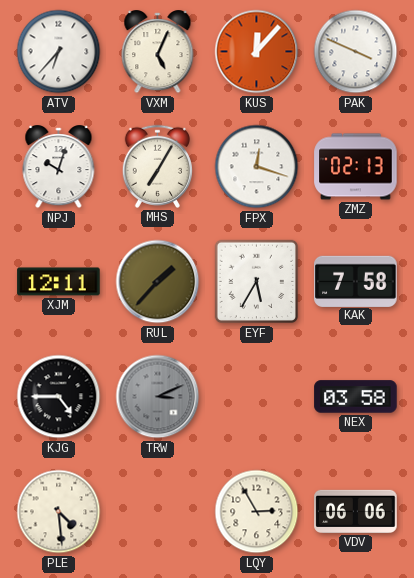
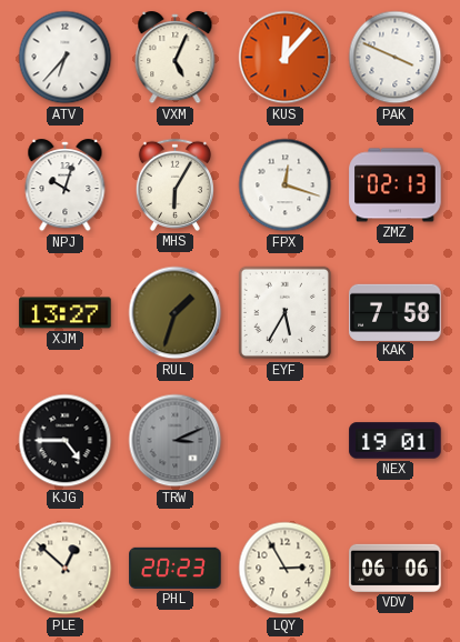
MHS: 7:05 -> 6:05 (174, 184)
XJM: 12:11 -> 13:27 (66, 313)
RUL: 1:37 -> 1:33 (176, 313)
NEX: 03:58 -> 19:01 (396, 441)
PLE: 4:29 -> 12:52 (66, 569)
PHL: none -> 20:23 (176, 568)
